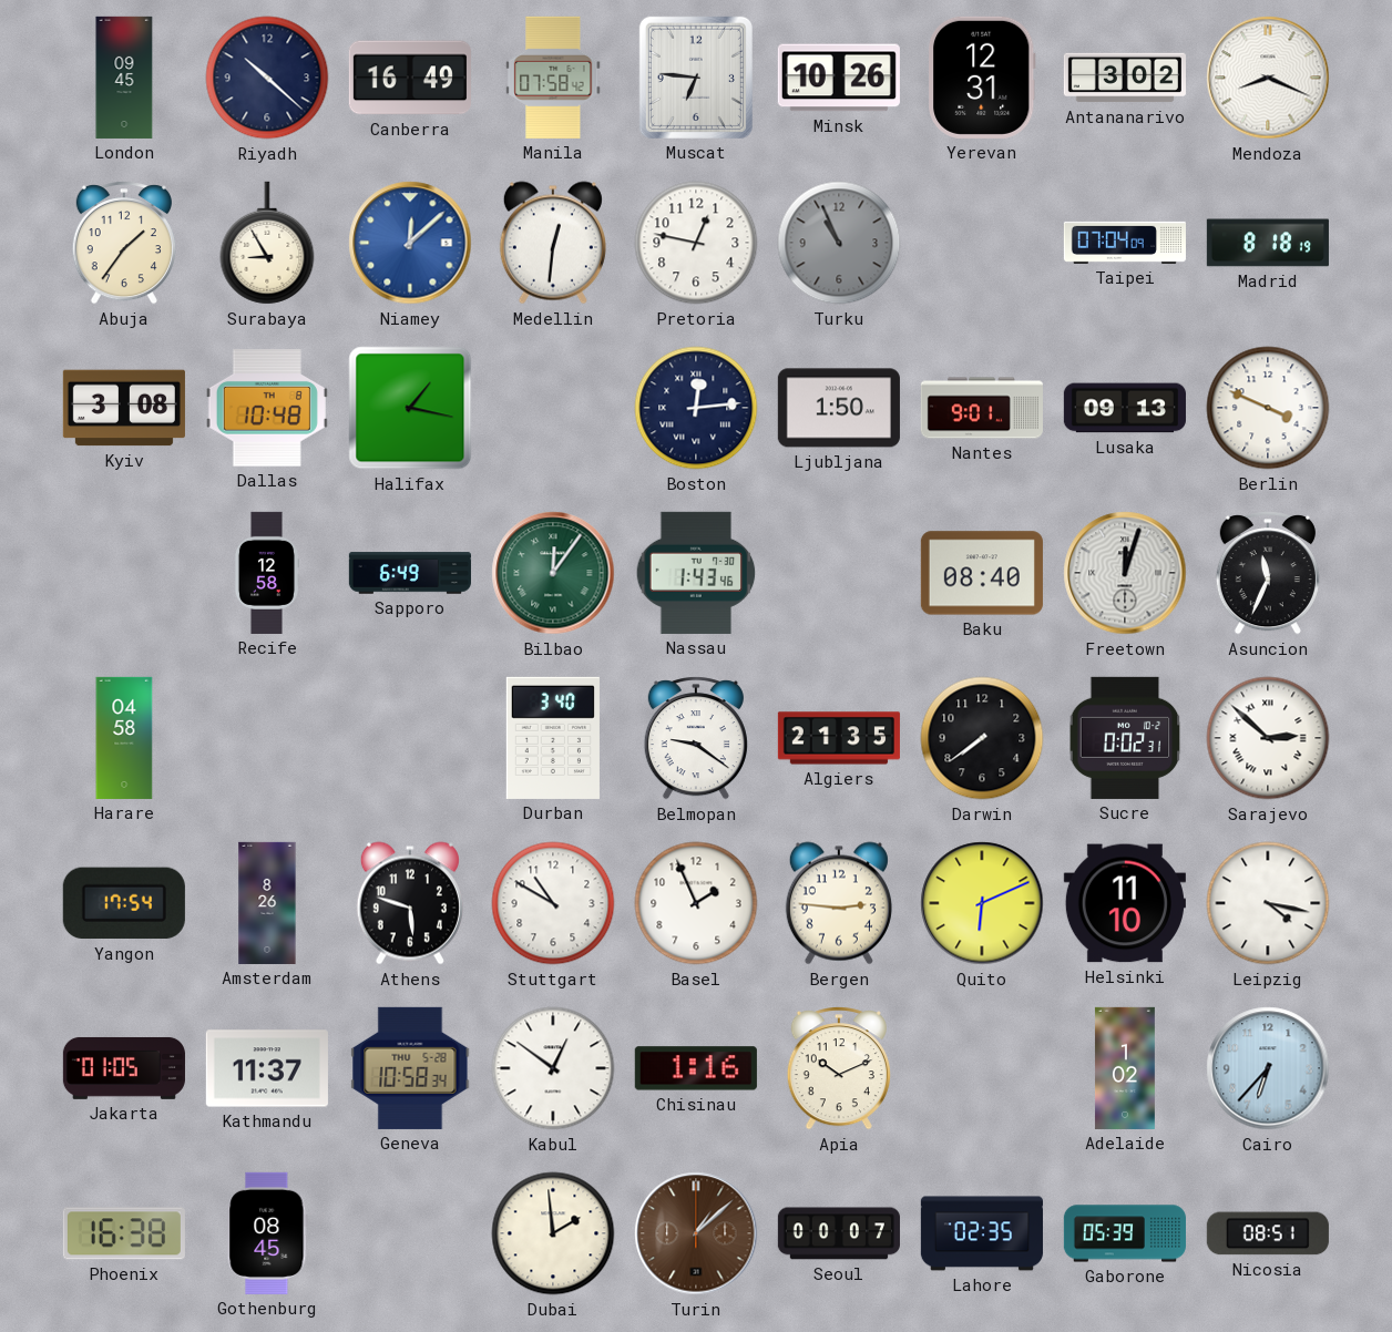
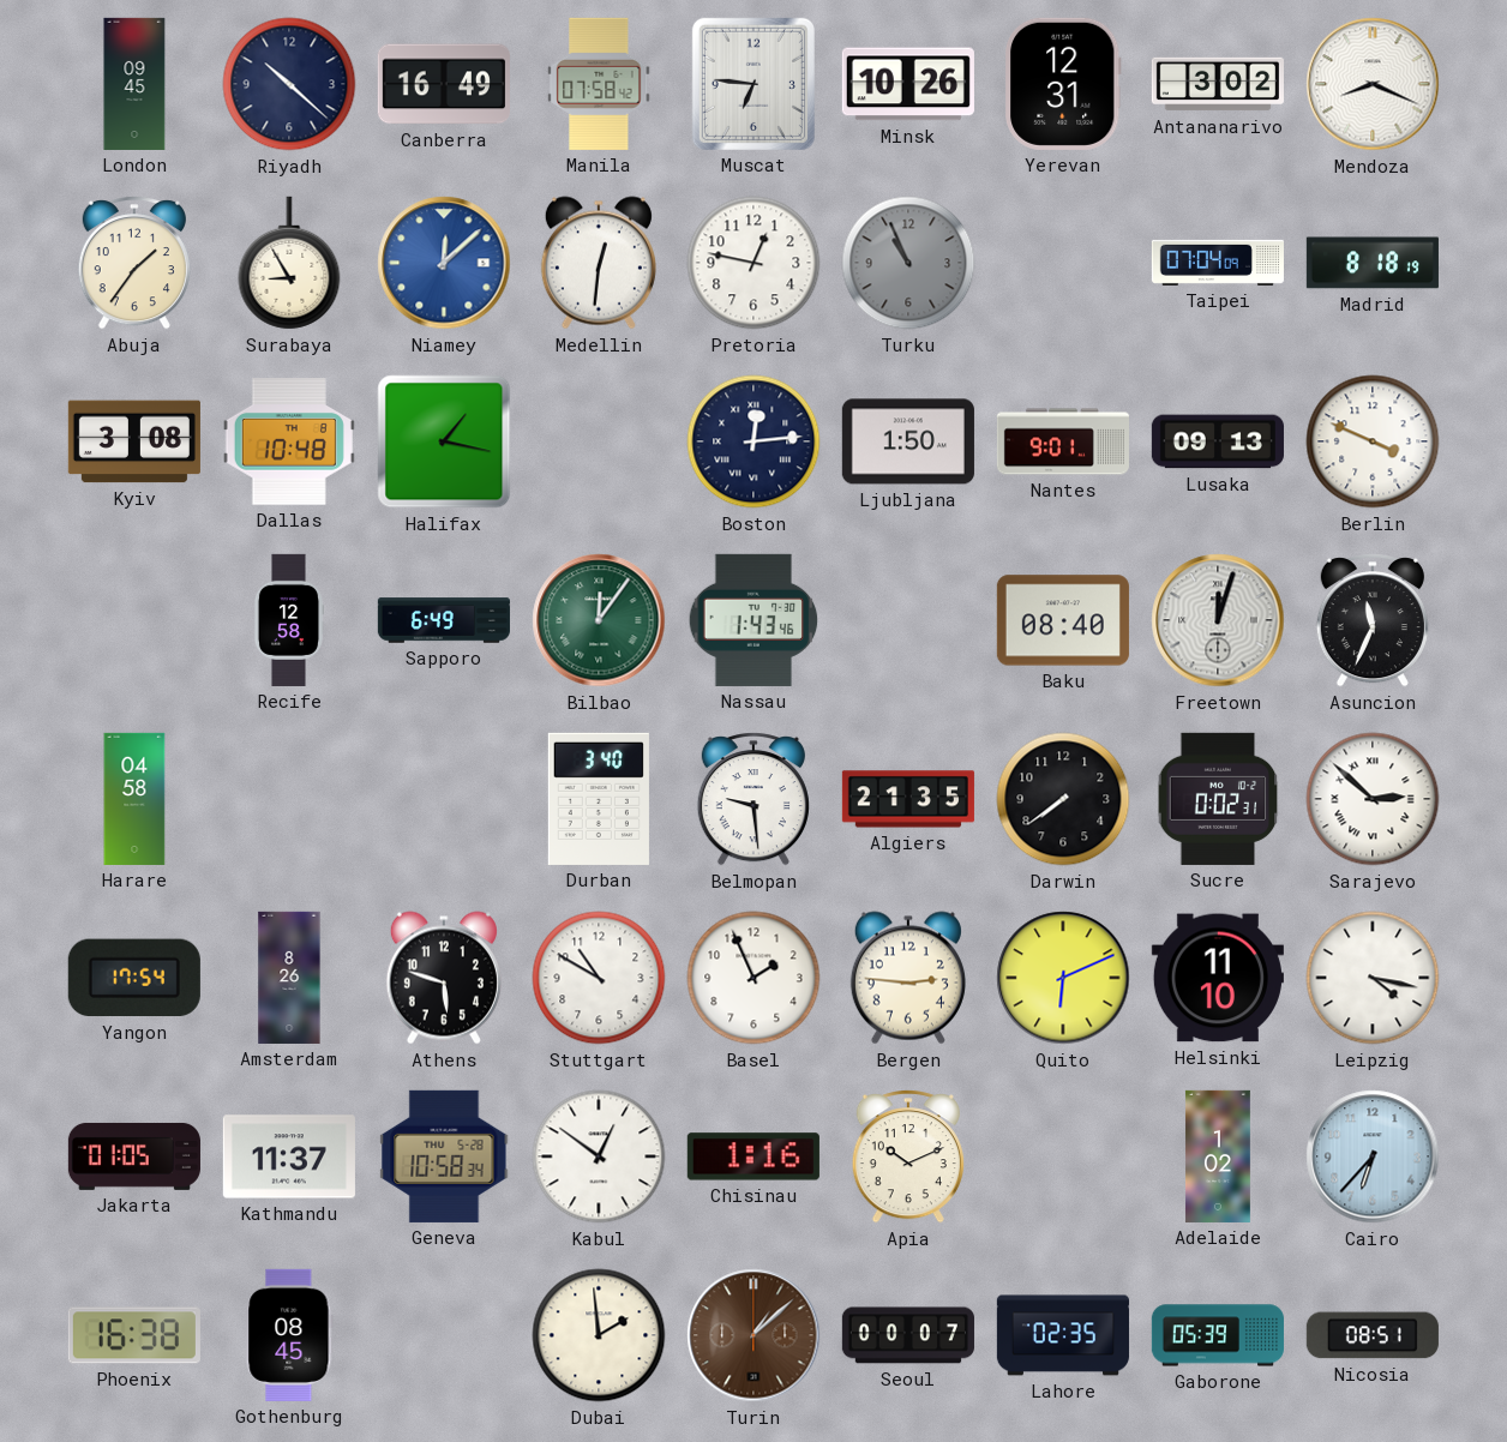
Belmopan: 9:21 -> 9:29 (753, 799)
